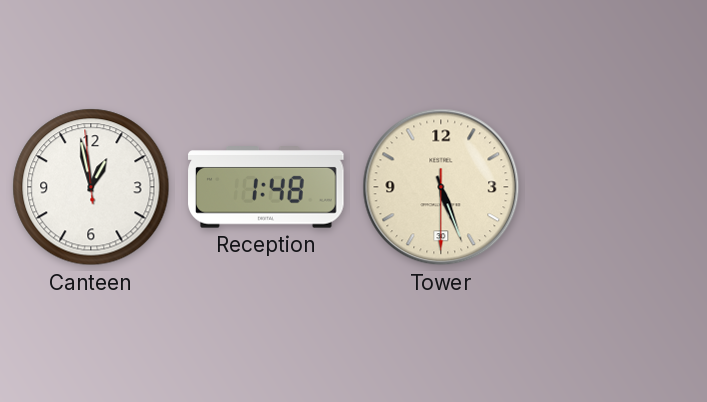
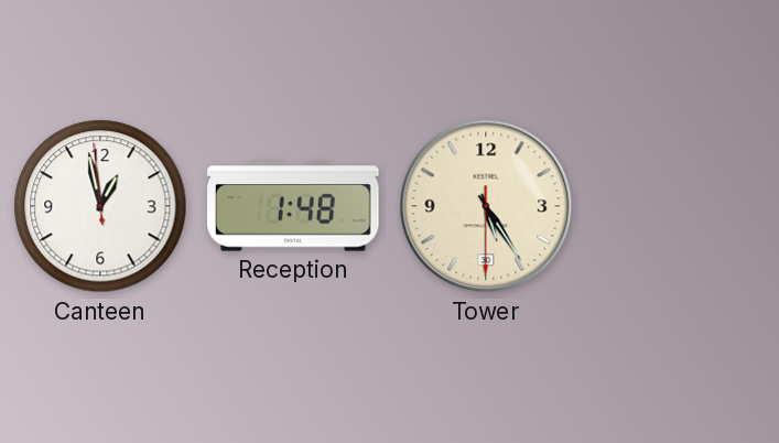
Tower: 5:26 -> 5:24 (486, 206)
